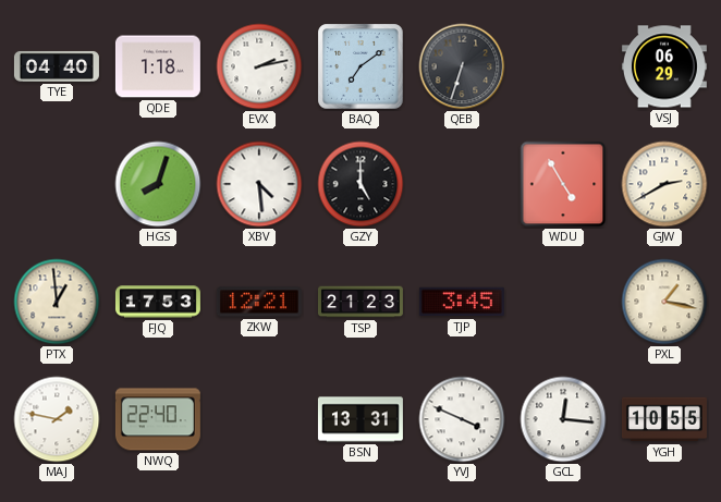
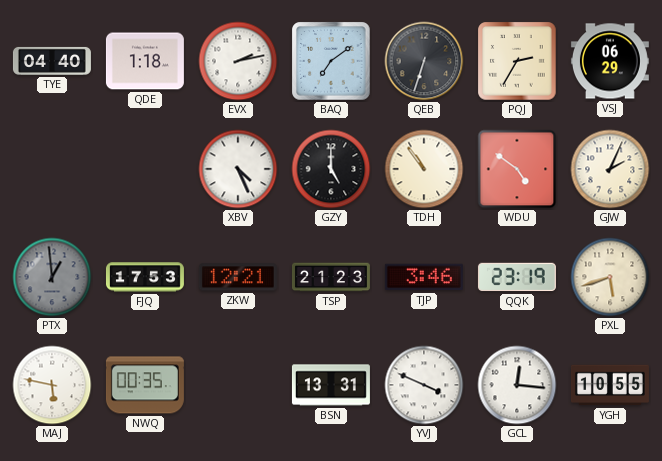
PQJ: none -> 2:35 (517, 61)
HGS: 8:03 -> none (158, 184)
XBV: 4:29 -> 4:26 (238, 169)
TDH: none -> 10:54 (424, 169)
WDU: 4:55 -> 4:51 (517, 169)
GJW: 2:40 -> 2:04 (610, 169)
PTX dial: cream -> grey (52, 277)
TJP: 3:45 -> 3:46 (424, 277)
QQK: none -> 23:19 (517, 277)
PXL: 1:17 -> 5:42 (610, 277)
MAJ: 1:47 -> 5:47 (52, 385)
NWQ: 22:40 -> 00:35 (145, 385)
